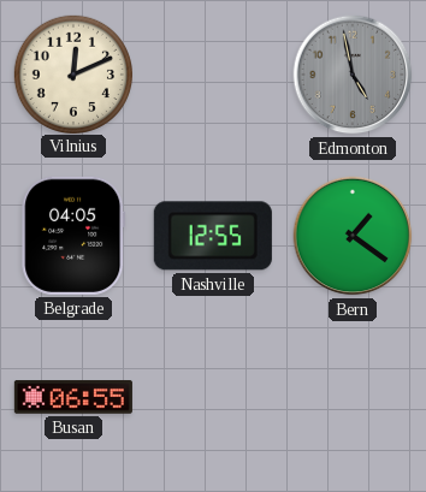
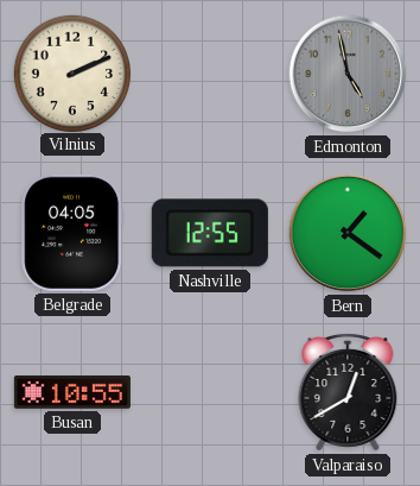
Vilnius: 12:11 -> 2:11 (71, 72)
Busan: 06:55 -> 10:55 (72, 393)
Valparaiso: none -> 12:40 (348, 392)
